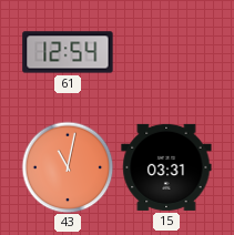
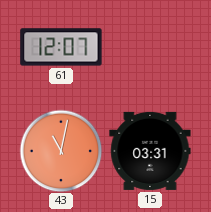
61: 12:54 -> 12:07 (61, 47)
